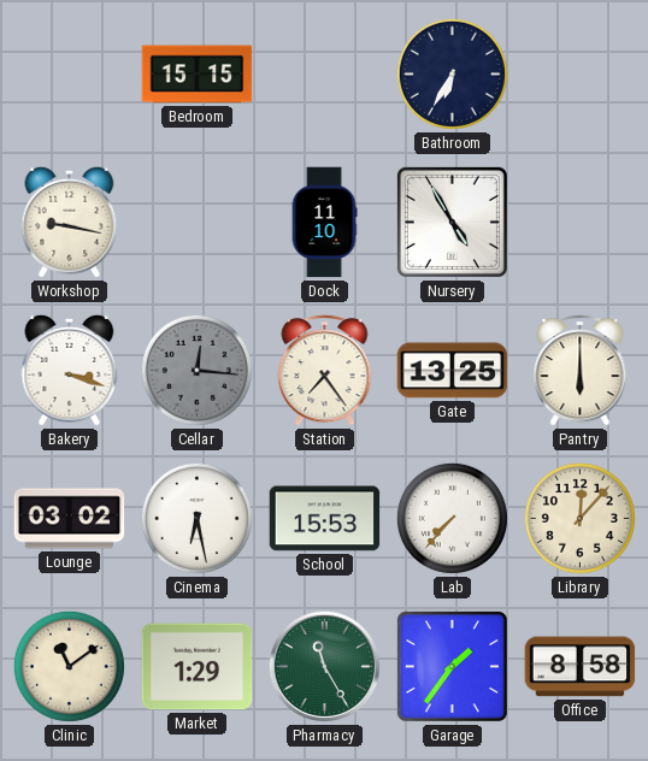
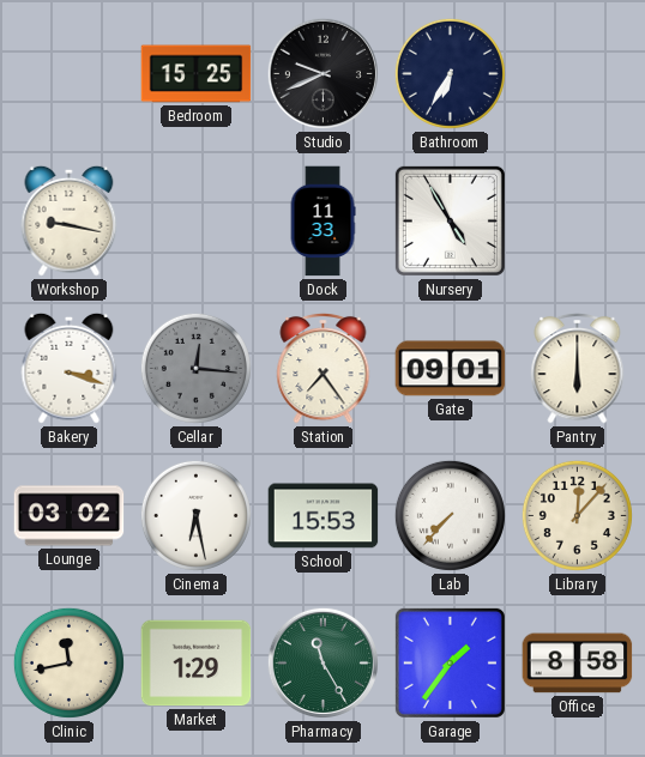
Bedroom: 15:15 -> 15:25 (197, 74)
Studio: none -> 9:41 (322, 73)
Dock: 11:10 -> 11:33 (322, 222)
Gate: 13:25 -> 09:01 (451, 369)
Clinic: 11:09 -> 11:43 (68, 662)
